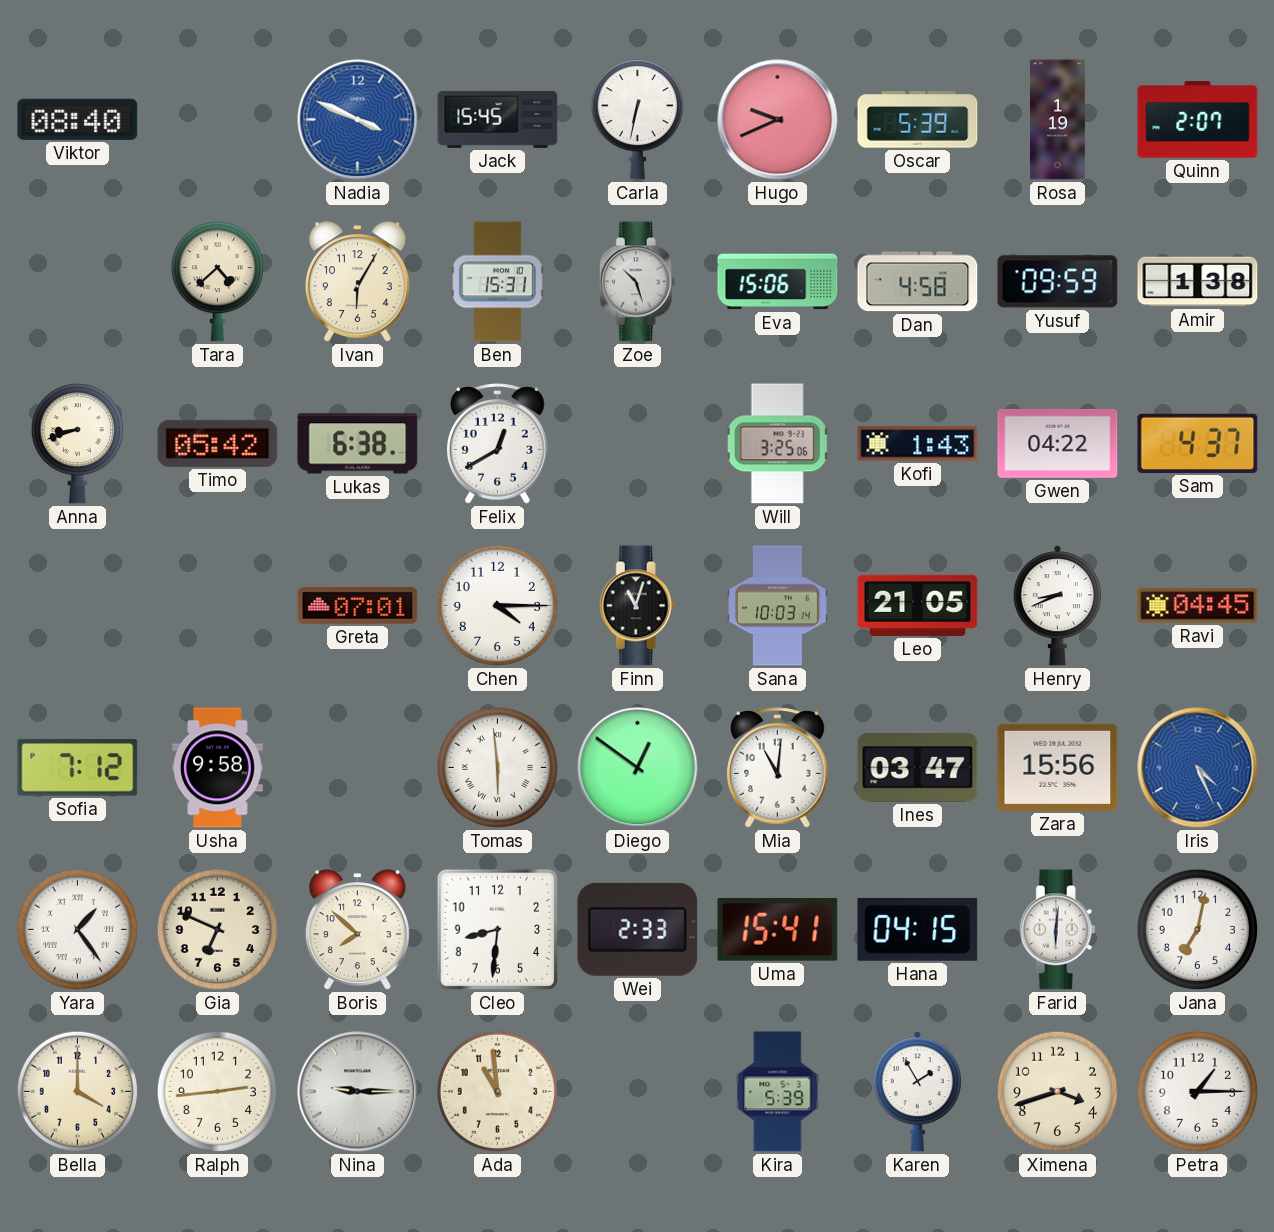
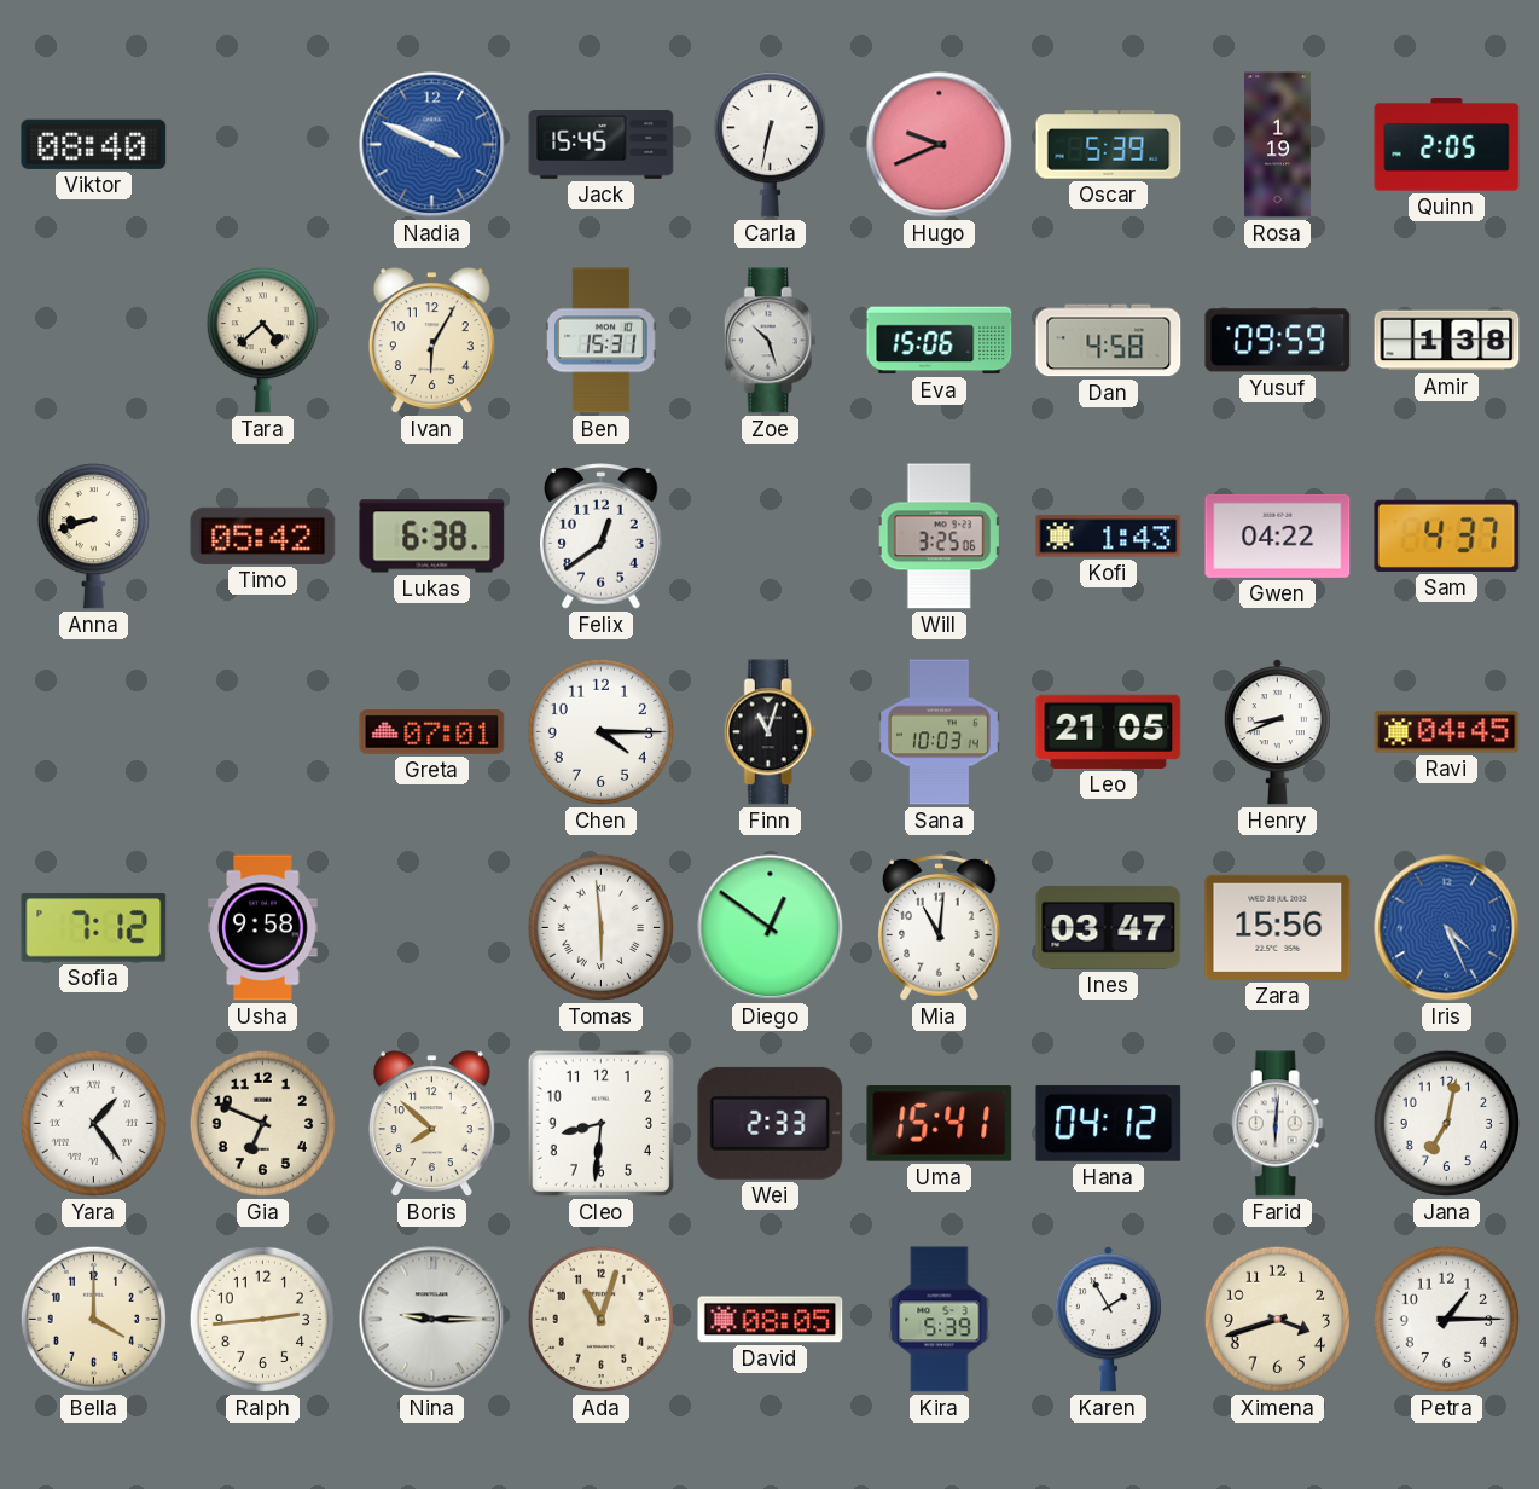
Quinn: 2:07 -> 2:05 (1447, 145)
Felix: 12:40 -> 12:39 (602, 537)
Hana: 04:15 -> 04:12 (1109, 1123)
Ada: 10:59 -> 11:03 (600, 1319)
David: none -> 08:05 (771, 1320)
